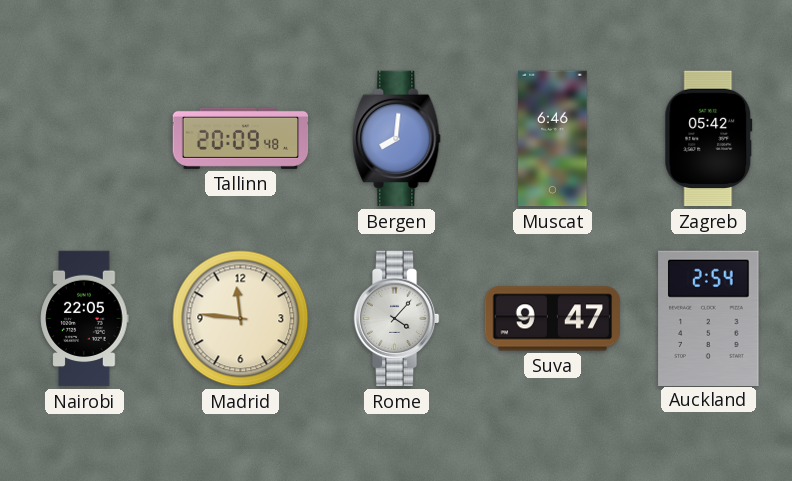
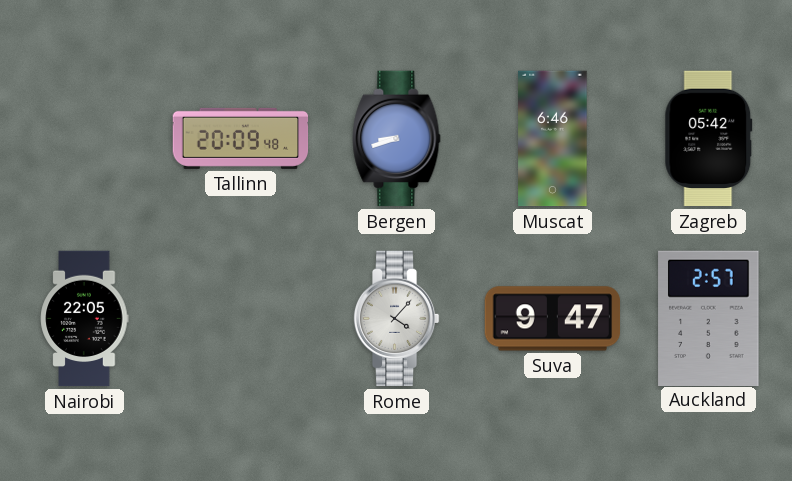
Bergen: 8:01 -> 8:42 (397, 139)
Madrid: 11:46 -> none (241, 319)
Auckland: 2:54 -> 2:57 (709, 318)
